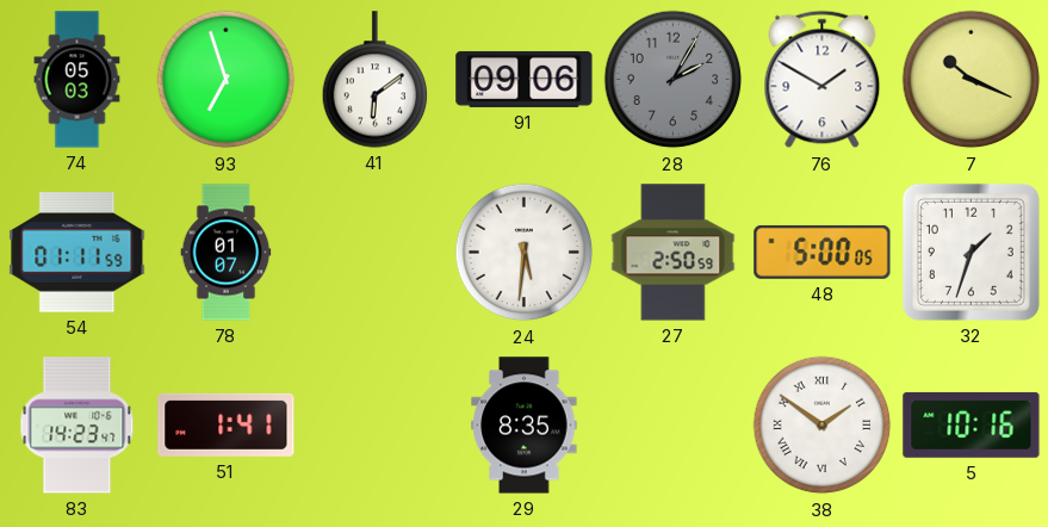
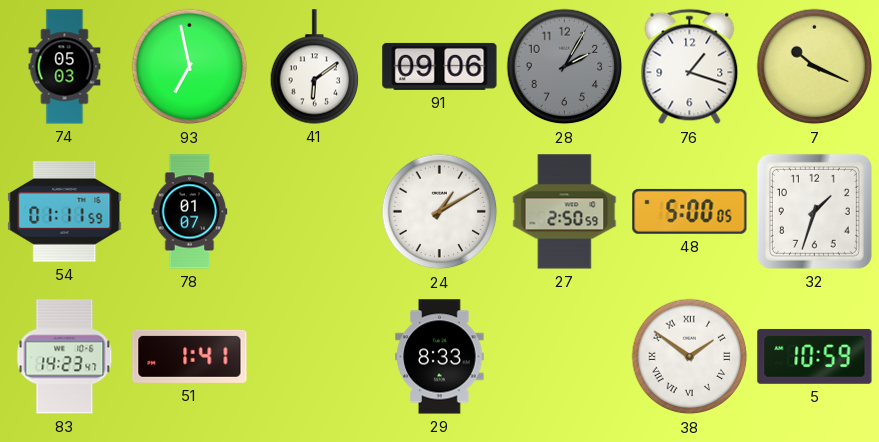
93: 6:57 -> 6:58 (190, 67)
76: 1:50 -> 1:18 (690, 67)
24: 5:31 -> 1:10 (440, 212)
29: 8:35 -> 8:33 (440, 357)
5: 10:16 -> 10:59 (815, 357)
